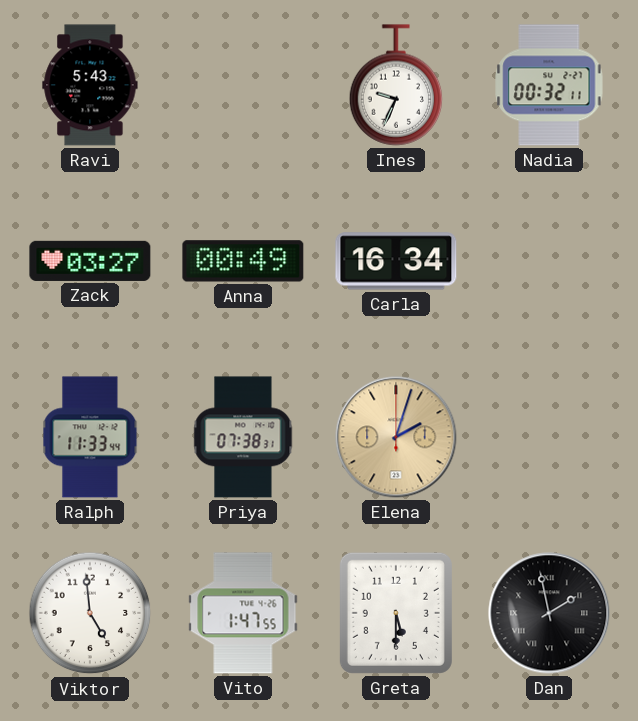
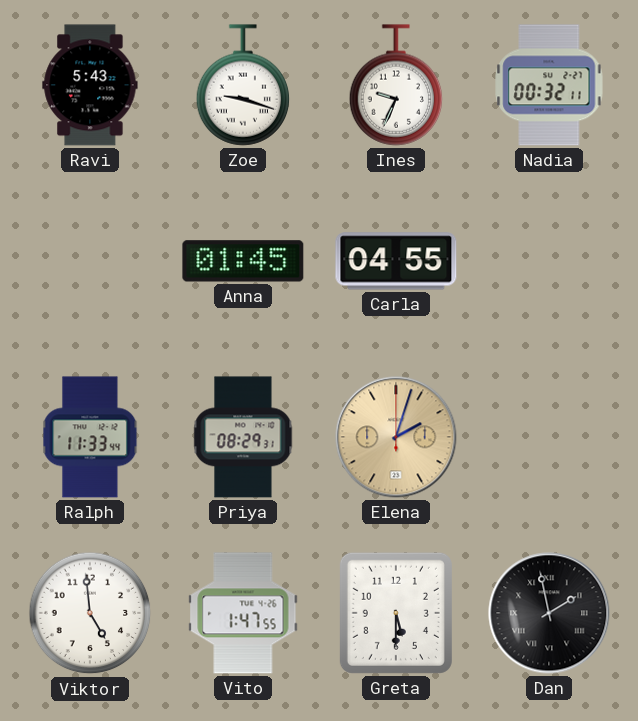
Zoe: none -> 9:18 (243, 85)
Zack: 03:27 -> none (90, 261)
Anna: 00:49 -> 01:45 (243, 261)
Carla: 16:34 -> 04:55 (396, 261)
Priya: 07:38 -> 08:29 (243, 437)
